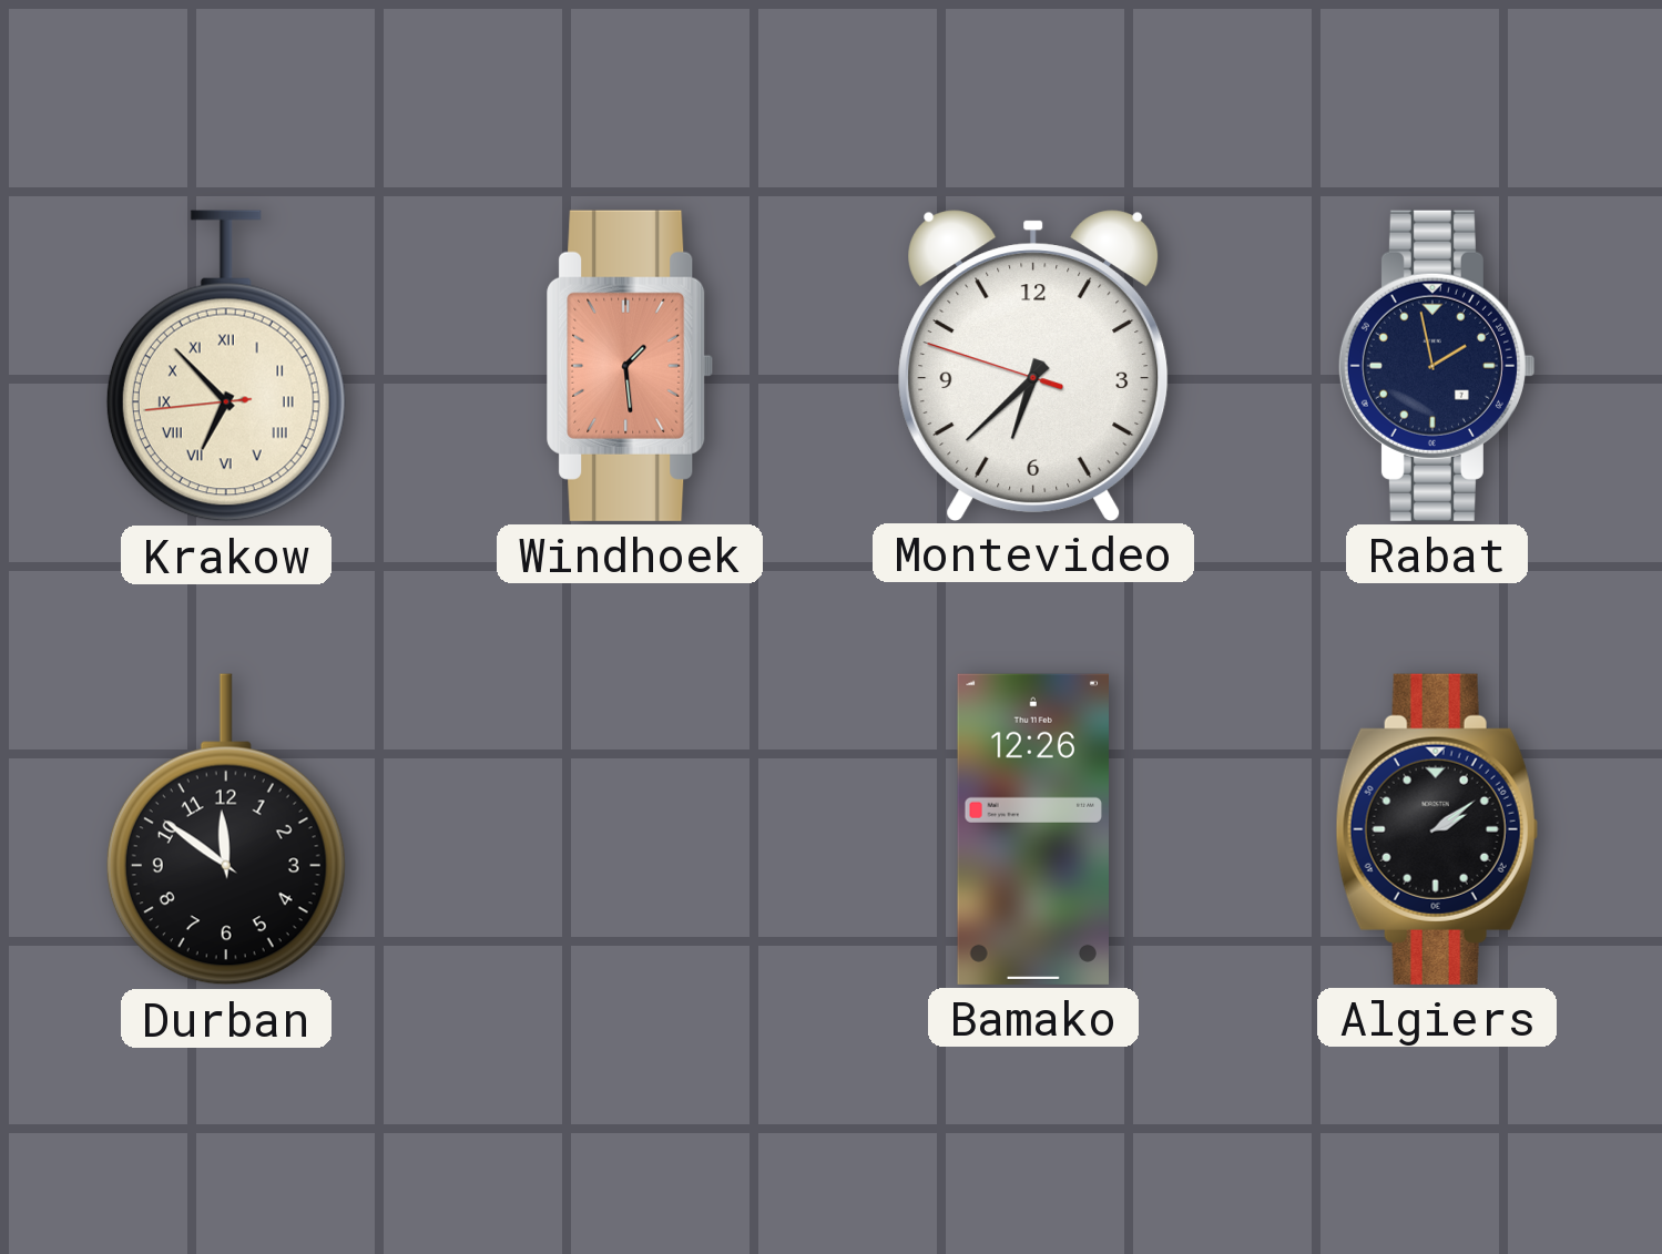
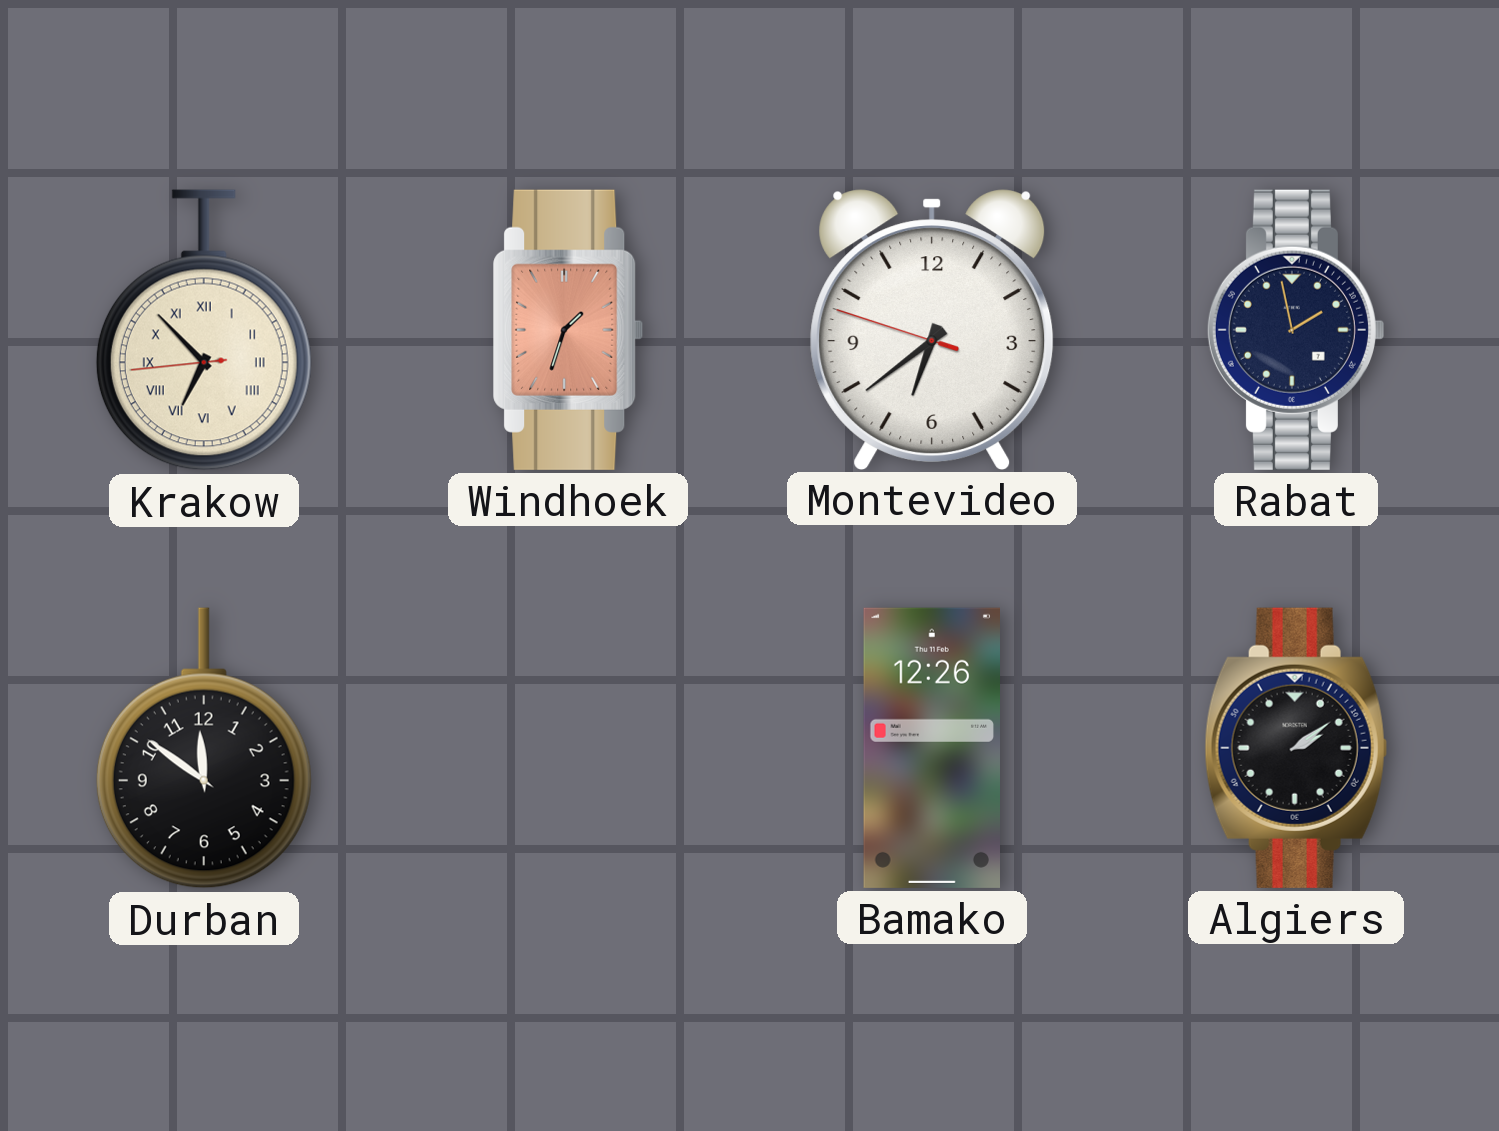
Windhoek: 1:29 -> 1:33 (568, 330)
Montevideo: 6:37 -> 6:38 (932, 329)
